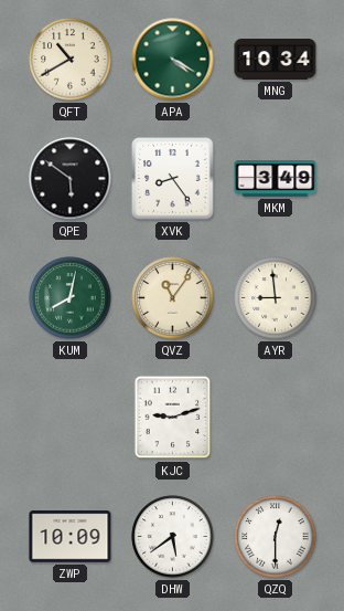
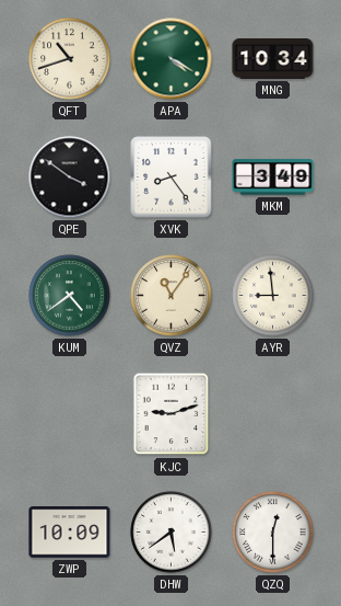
QFT: 10:40 -> 10:42 (70, 59)
QPE: 5:51 -> 3:51 (70, 178)
KUM: 8:02 -> 4:39 (70, 296)
